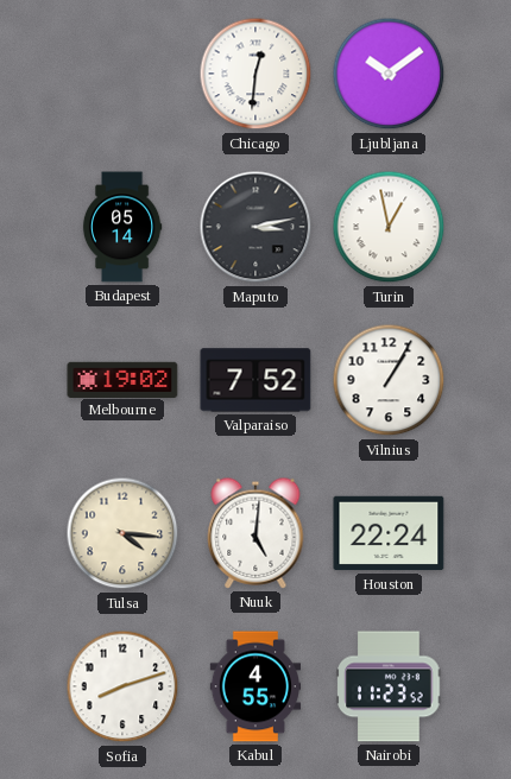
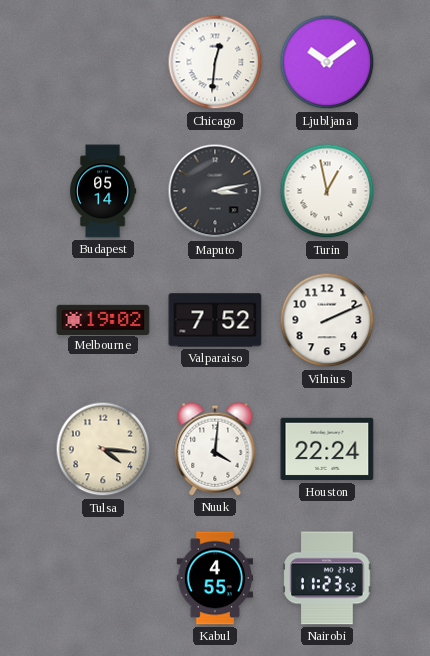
Vilnius: 1:05 -> 2:11 (327, 320)
Nuuk: 5:01 -> 4:01 (215, 449)
Sofia: 8:12 -> none (122, 686)
